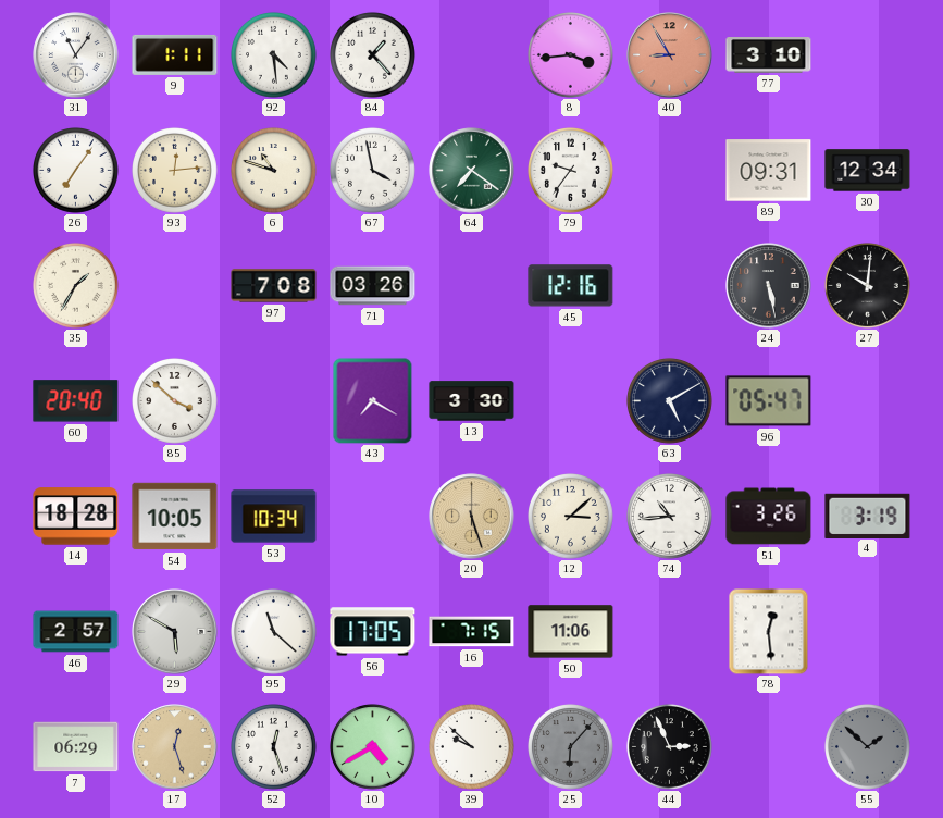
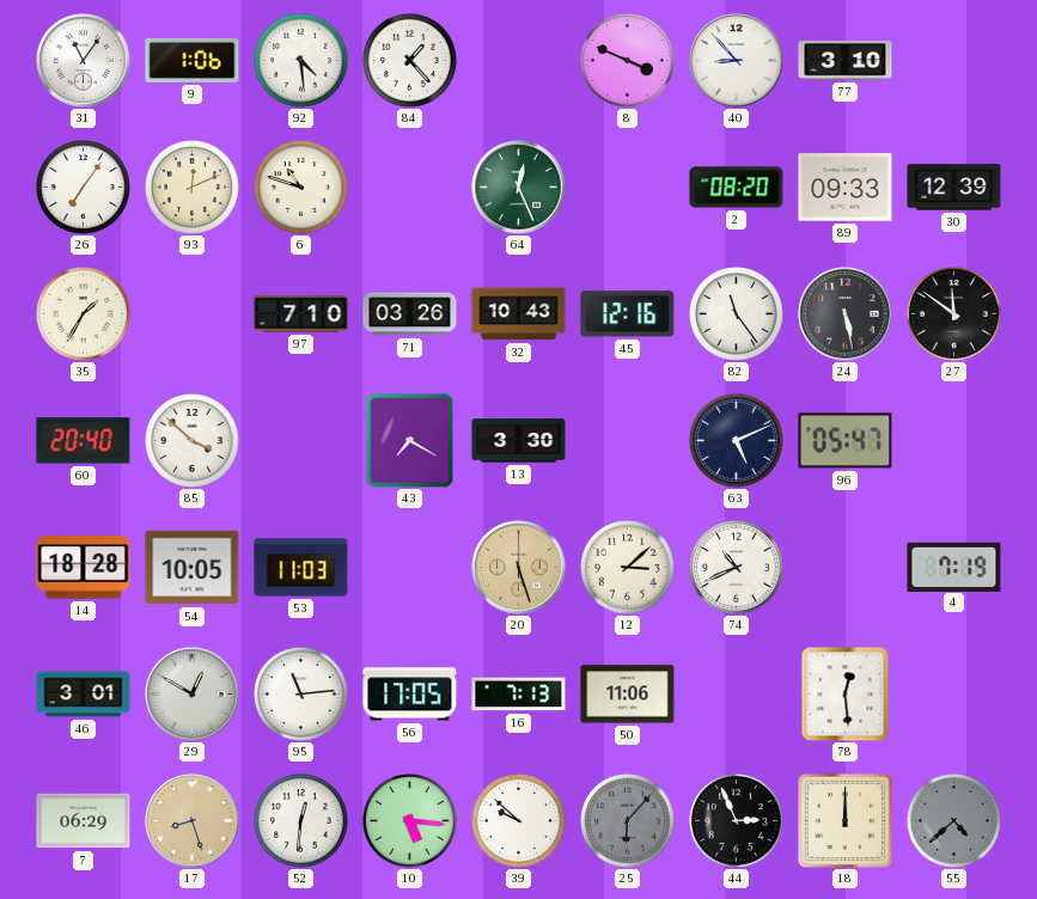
9: 1:11 -> 1:06 (193, 60)
8: 3:44 -> 3:49 (628, 61)
40: 8:55 -> 8:53 (737, 61)
40 dial: salmon -> white (737, 61)
93: 12:14 -> 12:11 (193, 188)
67: 3:58 -> none (373, 171)
64: 7:21 -> 12:26 (519, 188)
79: 9:36 -> none (571, 171)
2: none -> 08:20 (737, 188)
89: 09:31 -> 09:33 (846, 188)
30: 12:34 -> 12:39 (954, 188)
97: 7:08 -> 7:10 (301, 314)
32: none -> 10:43 (519, 314)
82: none -> 11:24 (737, 314)
27: 10:01 -> 11:51 (954, 314)
63: 5:10 -> 5:11 (737, 441)
53: 10:34 -> 11:03 (301, 568)
74: 10:44 -> 10:41 (737, 568)
51: 3:26 -> none (769, 517)
4: 3:19 -> 7:19 (954, 567)
46: 2:57 -> 3:01 (84, 695)
29: 5:50 -> 12:50 (193, 695)
95: 11:22 -> 11:14 (301, 695)
16: 7:15 -> 7:13 (519, 695)
17: 12:27 -> 8:27 (193, 821)
52: 12:27 -> 12:31 (301, 821)
10: 4:40 -> 5:16 (410, 821)
18: none -> 12:00 (844, 820)
55: 1:52 -> 4:38 (954, 821)
